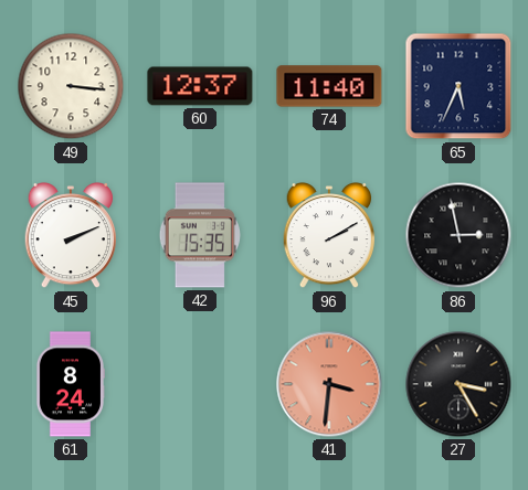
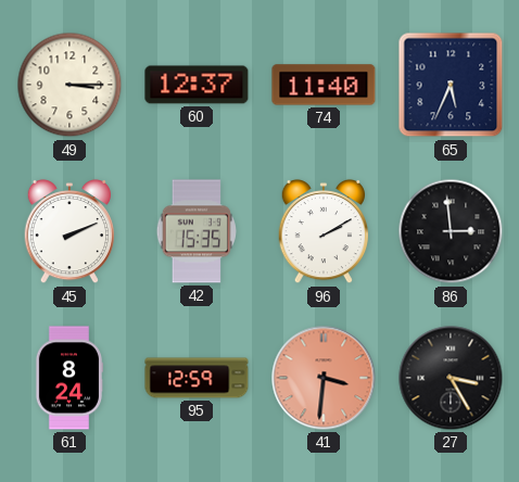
49: 3:16 -> 3:15 (69, 85)
86: 2:58 -> 2:59 (451, 231)
95: none -> 12:59 (197, 378)
